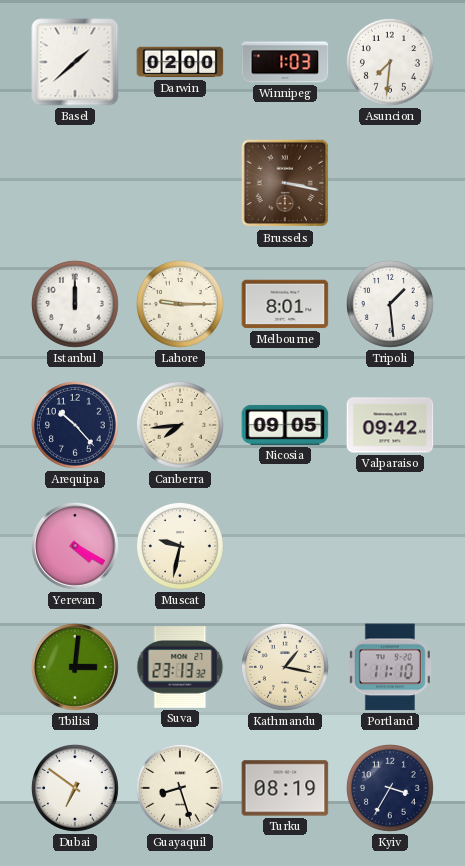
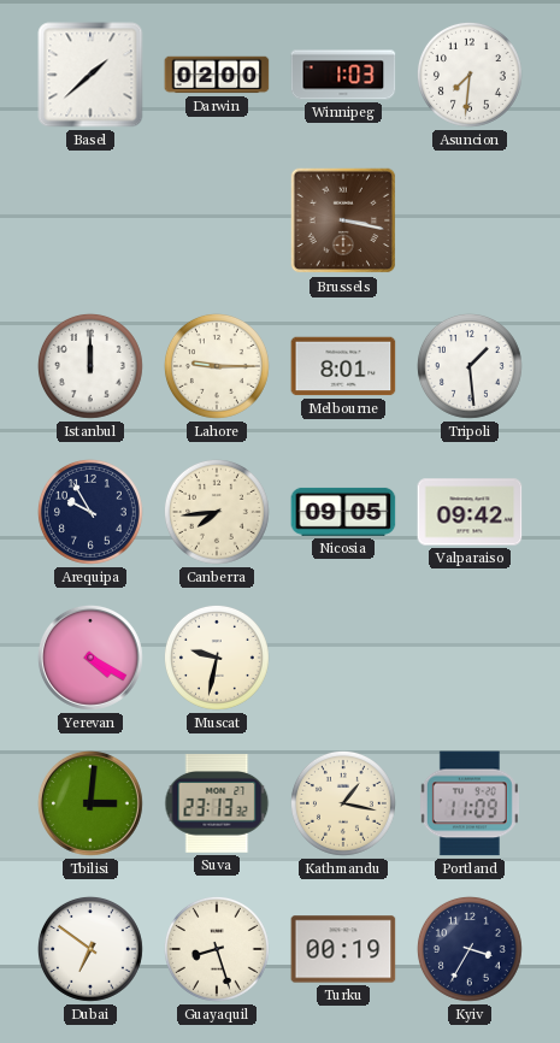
Arequipa: 10:23 -> 9:55 (90, 512)
Portland: 11:10 -> 11:09 (470, 803)
Turku: 08:19 -> 00:19 (343, 949)
